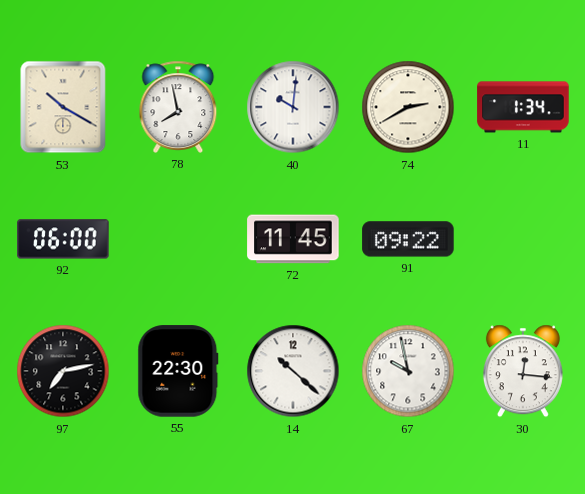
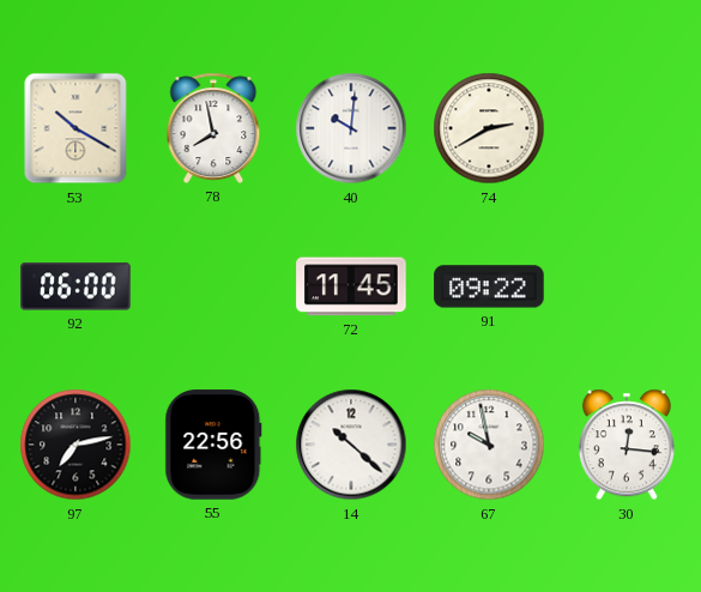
11: 1:34 -> none (523, 107)
55: 22:30 -> 22:56 (213, 445)
